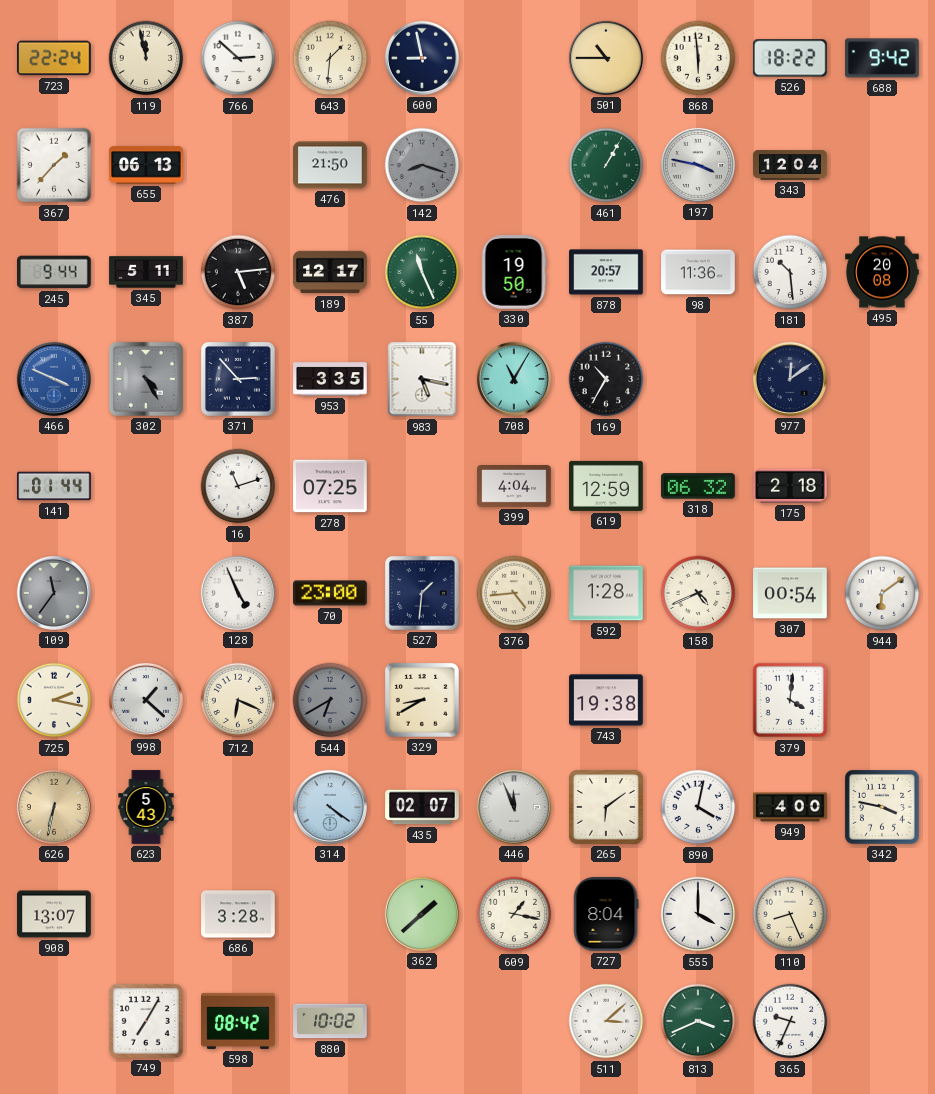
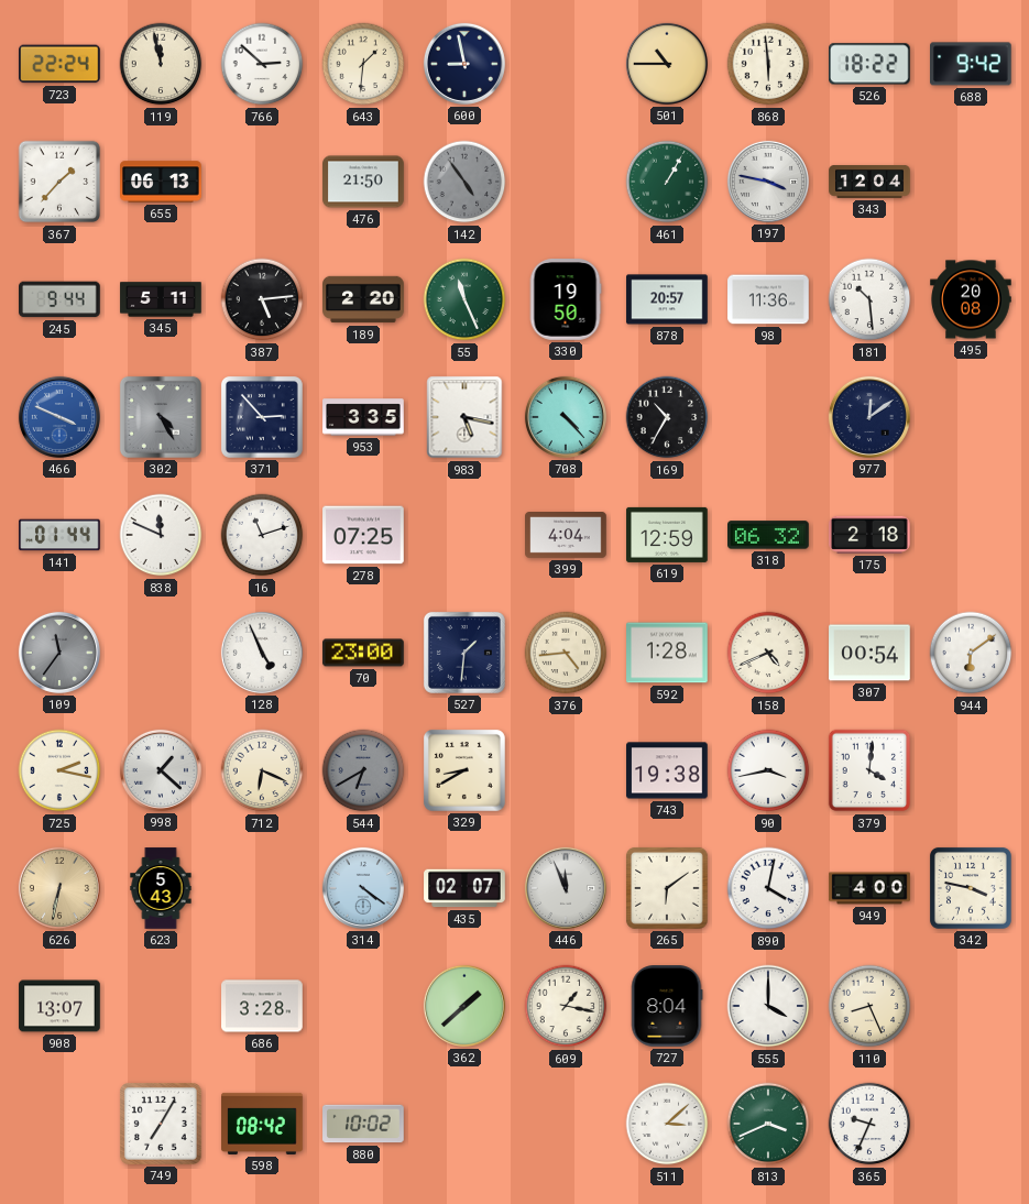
142: 8:18 -> 4:54 (464, 182)
189: 12:17 -> 2:20 (363, 299)
708: 11:05 -> 4:23 (566, 417)
838: none -> 11:49 (161, 535)
90: none -> 3:43 (768, 770)
